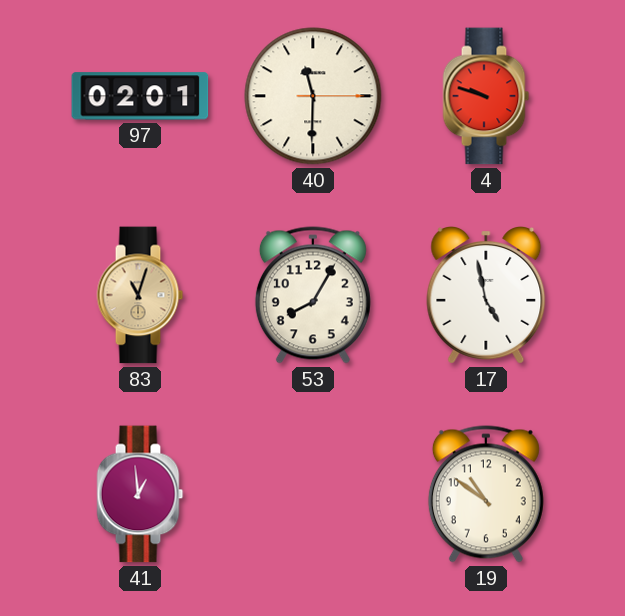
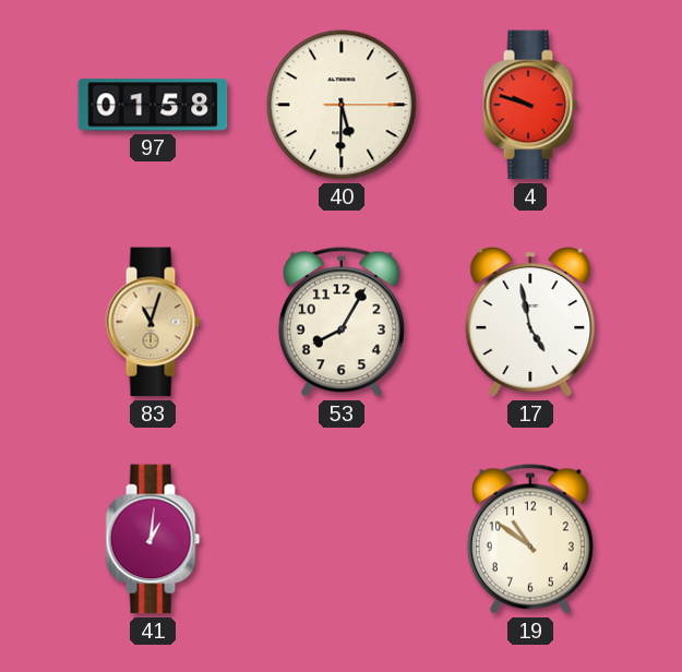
97: 02:01 -> 01:58 (153, 105)
40: 11:30 -> 5:30 (342, 105)
41: 12:59 -> 1:01 (153, 539)
